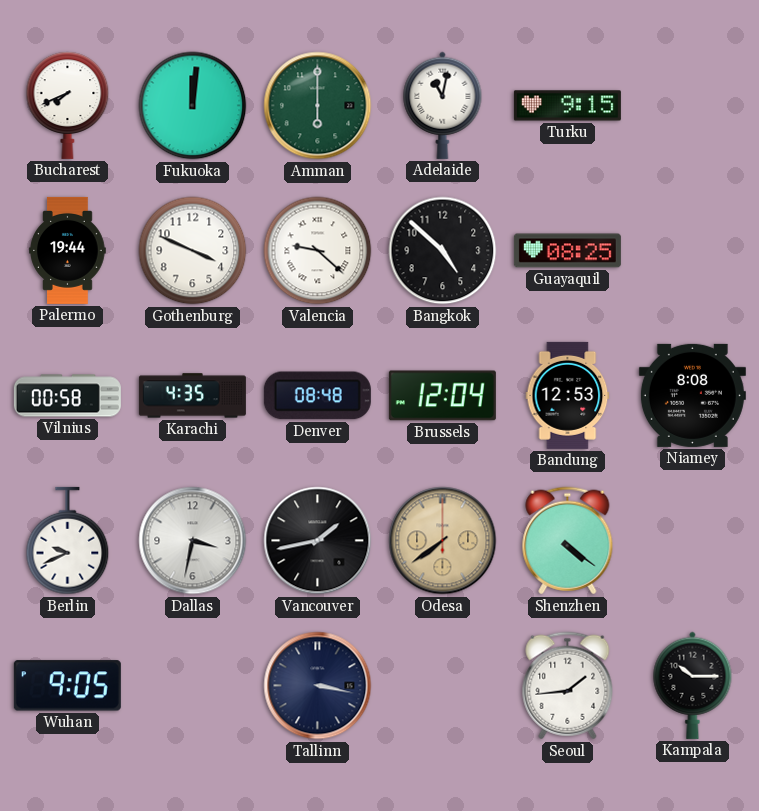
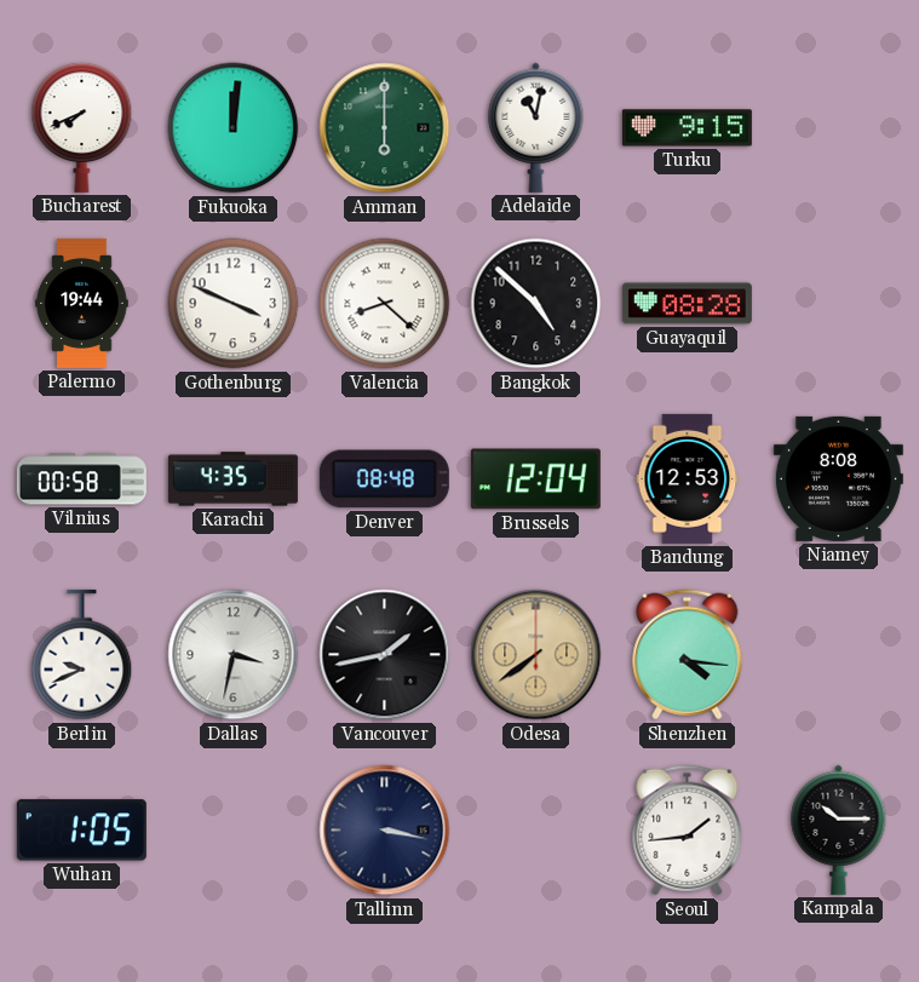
Valencia: 9:22 -> 8:22 (385, 304)
Guayaquil: 08:25 -> 08:28 (687, 304)
Shenzhen: 4:21 -> 4:16 (688, 655)
Wuhan: 9:05 -> 1:05 (81, 831)
